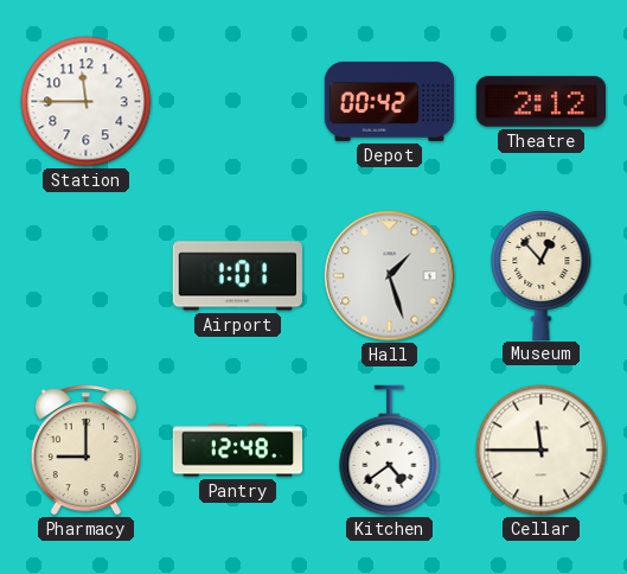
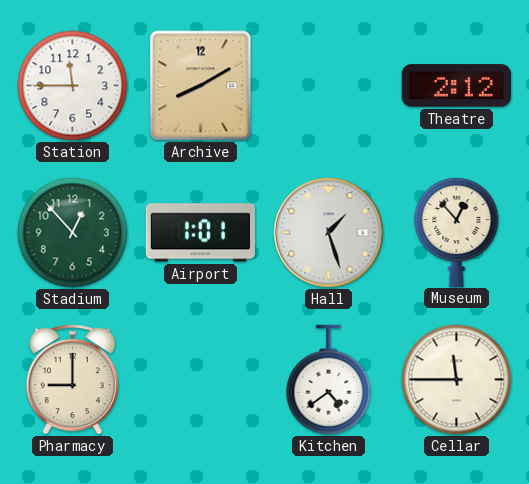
Archive: none -> 8:10 (201, 86)
Depot: 00:42 -> none (390, 101)
Stadium: none -> 12:53 (73, 233)
Pantry: 12:48 -> none (237, 451)
